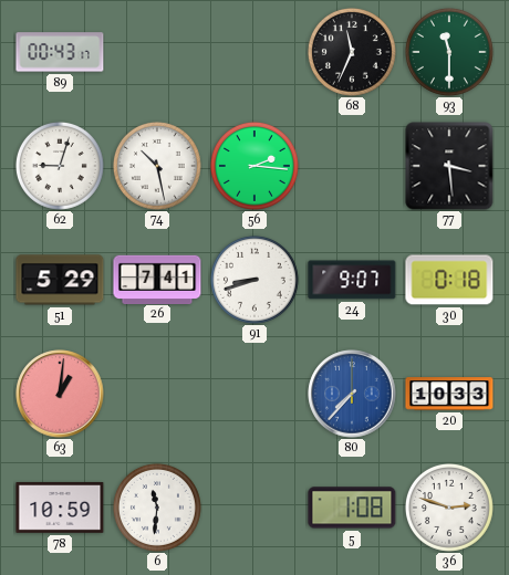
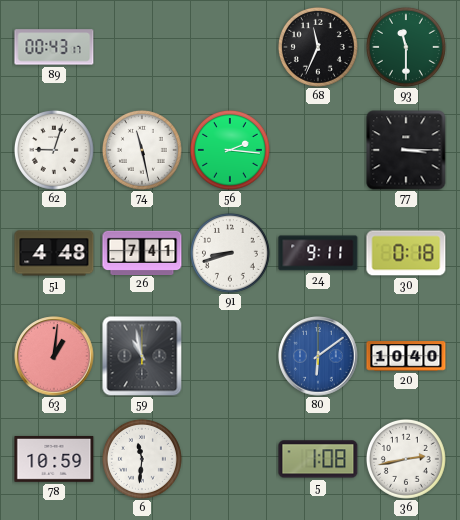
74: 10:28 -> 11:28 (142, 150)
77: 3:29 -> 3:15 (406, 150)
51: 5:29 -> 4:48 (54, 253)
24: 9:07 -> 9:11 (318, 253)
59: none -> 10:58 (142, 356)
80: 7:37 -> 6:09 (318, 356)
20: 10:33 -> 10:40 (406, 356)
36: 2:48 -> 2:43 (406, 459)
